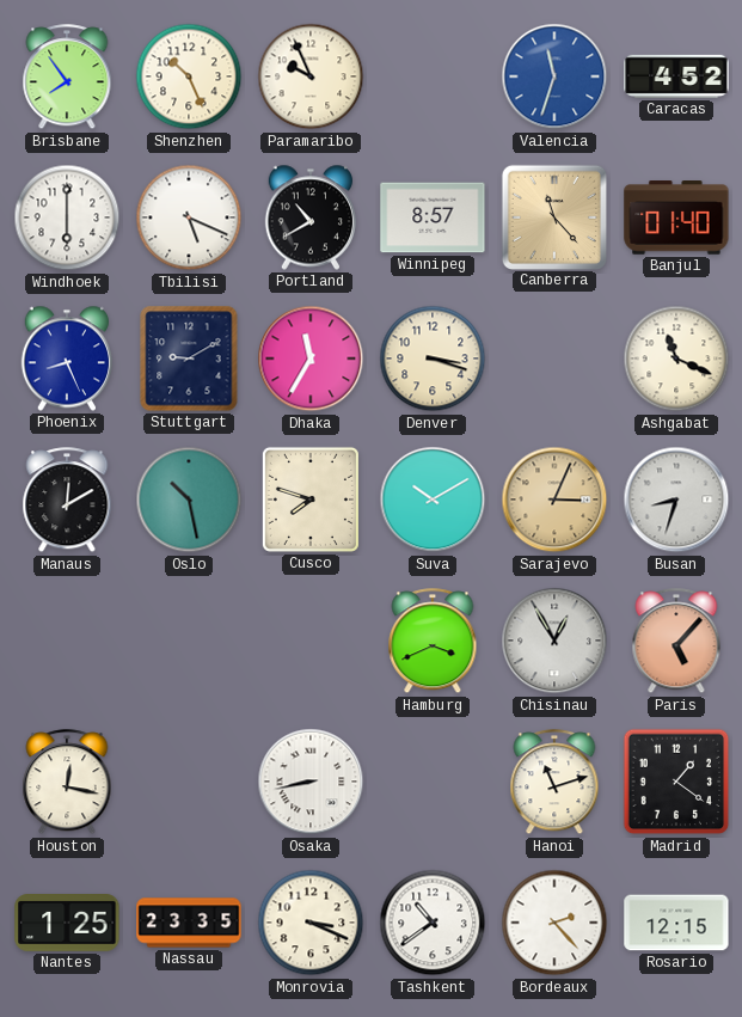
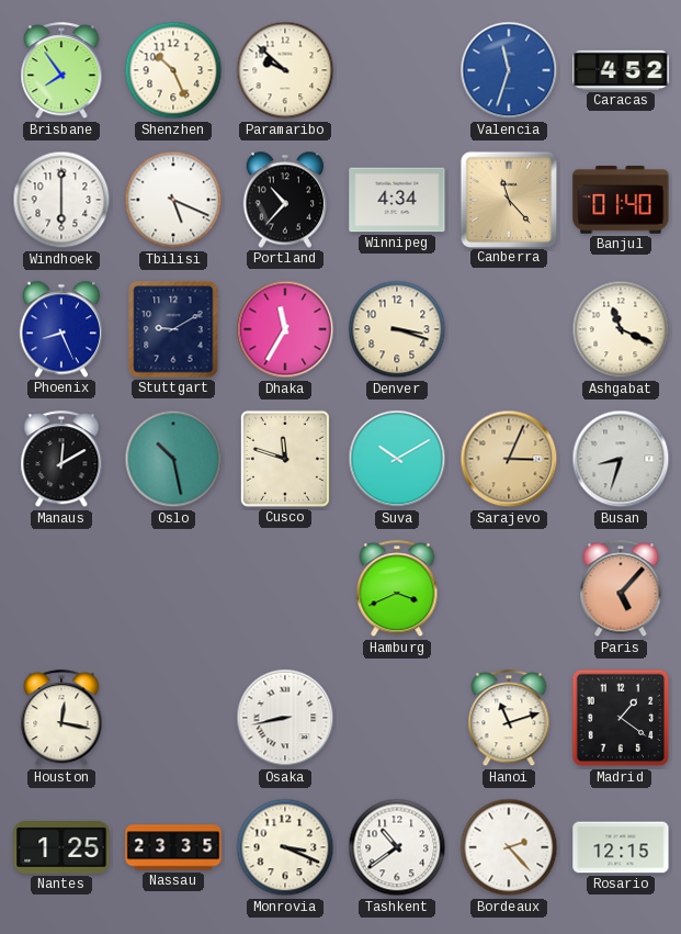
Paramaribo: 9:56 -> 9:52 (285, 70)
Portland: 10:40 -> 10:37 (284, 200)
Winnipeg: 8:57 -> 4:34 (397, 200)
Cusco: 7:48 -> 11:48 (285, 459)
Chisinau: 12:55 -> none (554, 641)
